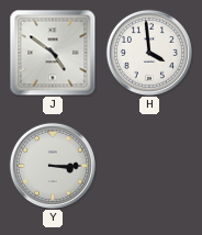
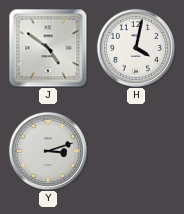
H: 3:59 -> 4:02 (136, 48)
Y: 3:15 -> 3:12 (48, 151)
